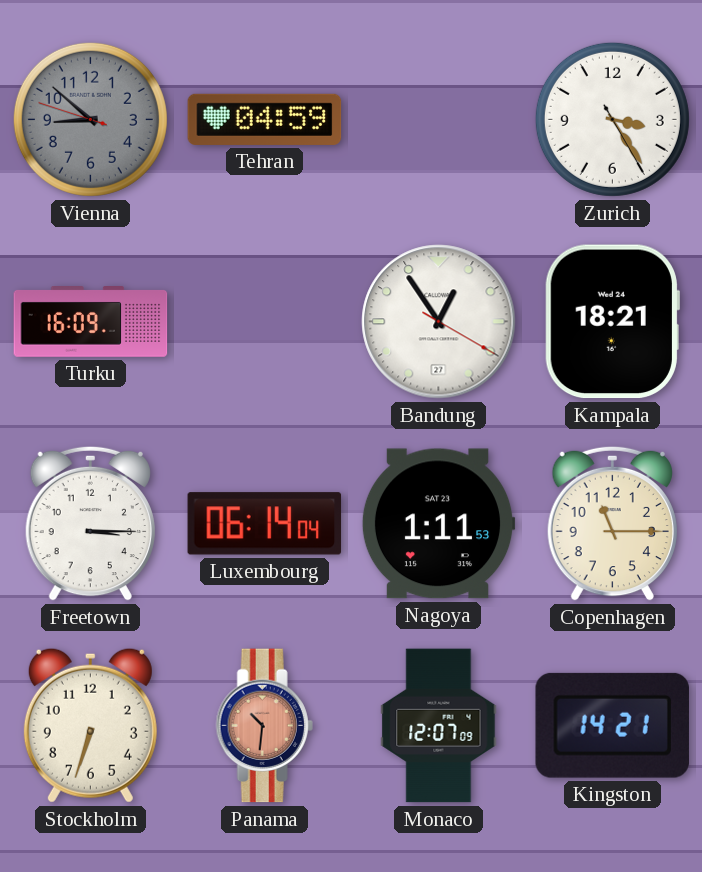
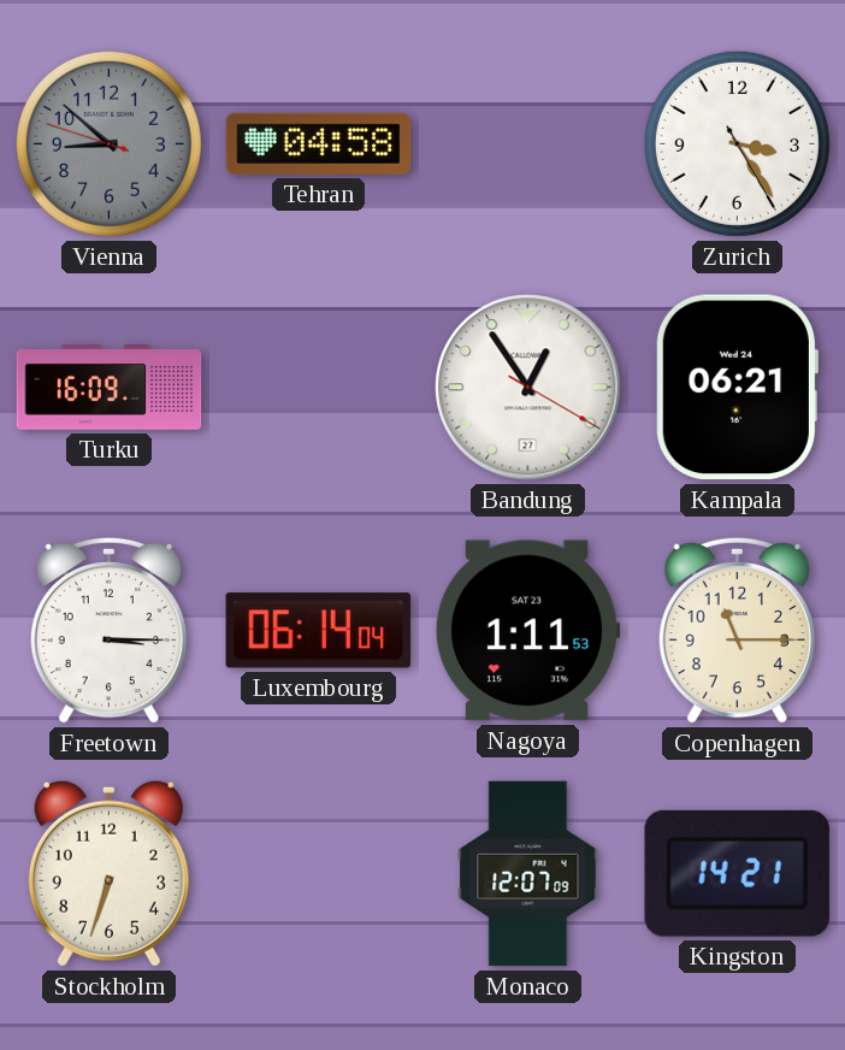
Tehran: 04:59 -> 04:58 (319, 143)
Kampala: 18:21 -> 06:21 (737, 388)
Panama: 10:31 -> none (264, 726)
